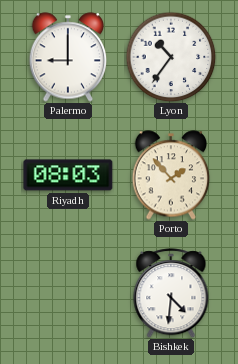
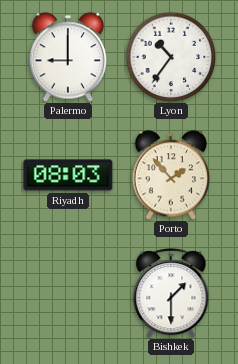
Bishkek: 4:31 -> 1:30 (171, 293)
